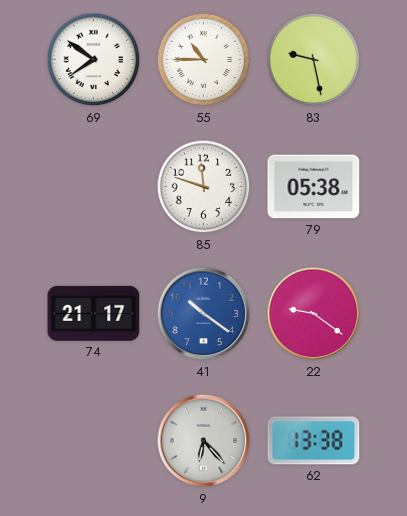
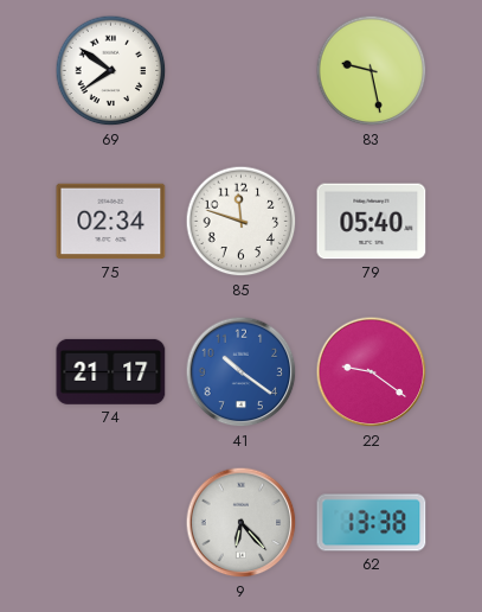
55: 10:45 -> none (204, 60)
75: none -> 02:34 (111, 222)
79: 05:38 -> 05:40 (372, 222)
